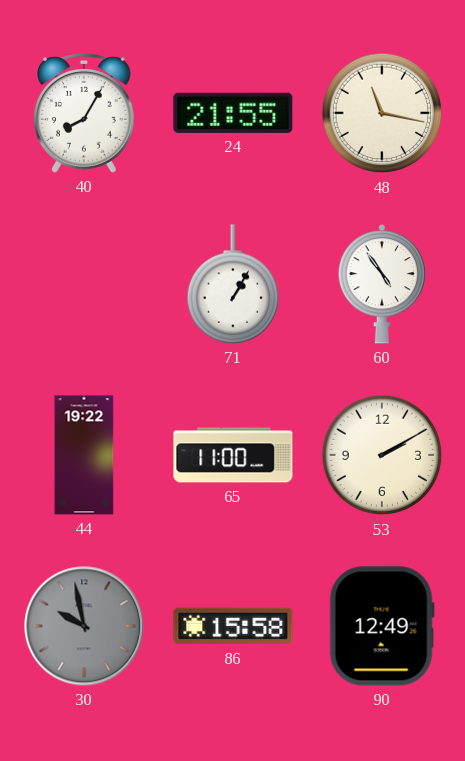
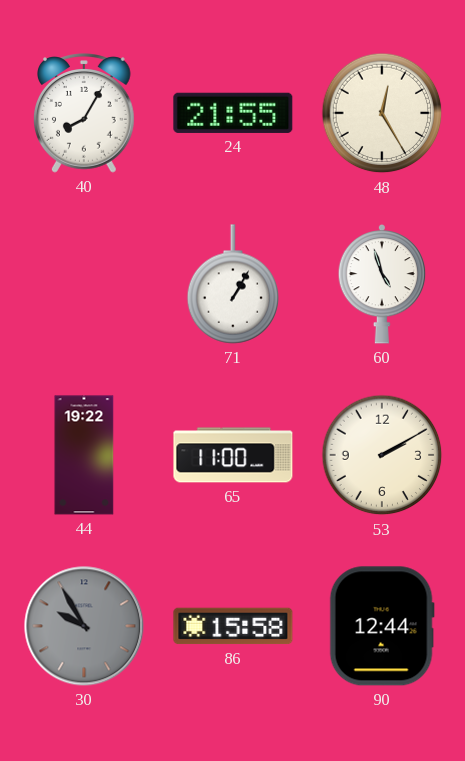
48: 11:17 -> 12:25 (382, 113)
60: 4:54 -> 4:57 (382, 284)
30: 9:58 -> 9:55 (84, 626)
90: 12:49 -> 12:44 (382, 626)
